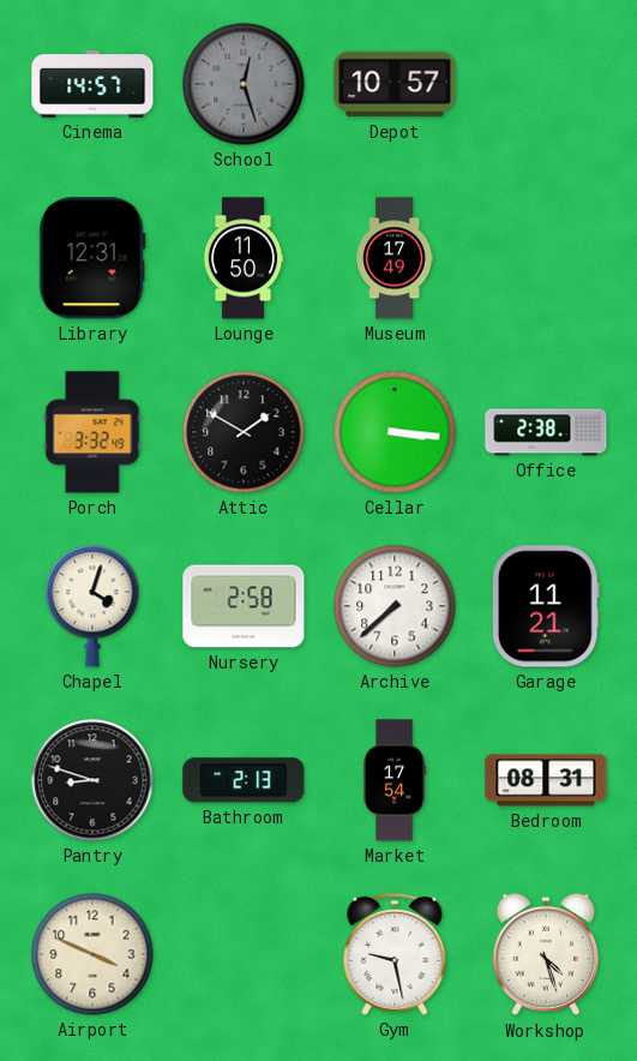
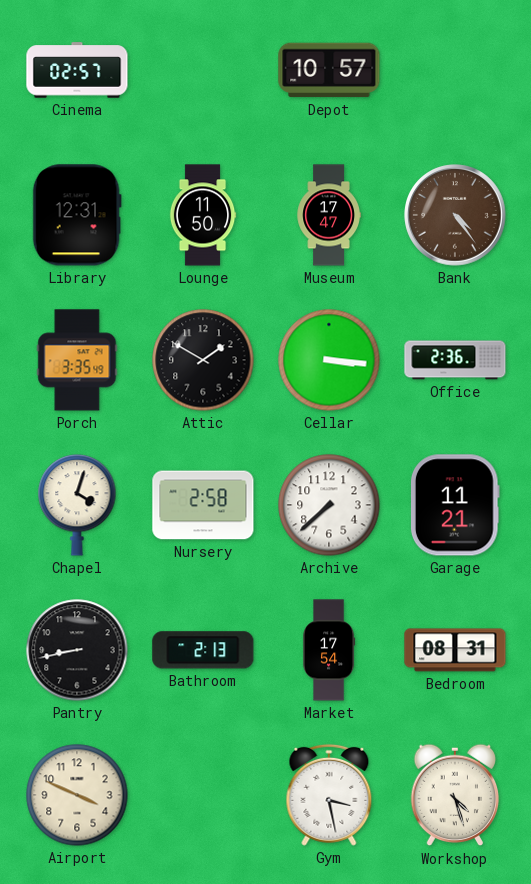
Cinema: 14:57 -> 02:57 (77, 70)
School: 12:27 -> none (244, 84)
Museum: 17:49 -> 17:47 (329, 215)
Bank: none -> 4:24 (455, 215)
Porch: 3:32 -> 3:35 (77, 360)
Office: 2:38 -> 2:36 (455, 360)
Pantry: 8:48 -> 8:43 (77, 650)
Gym: 9:28 -> 3:28 (329, 795)
